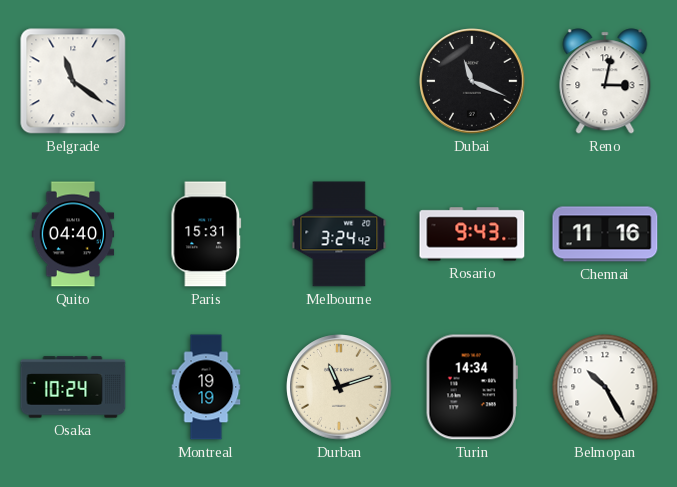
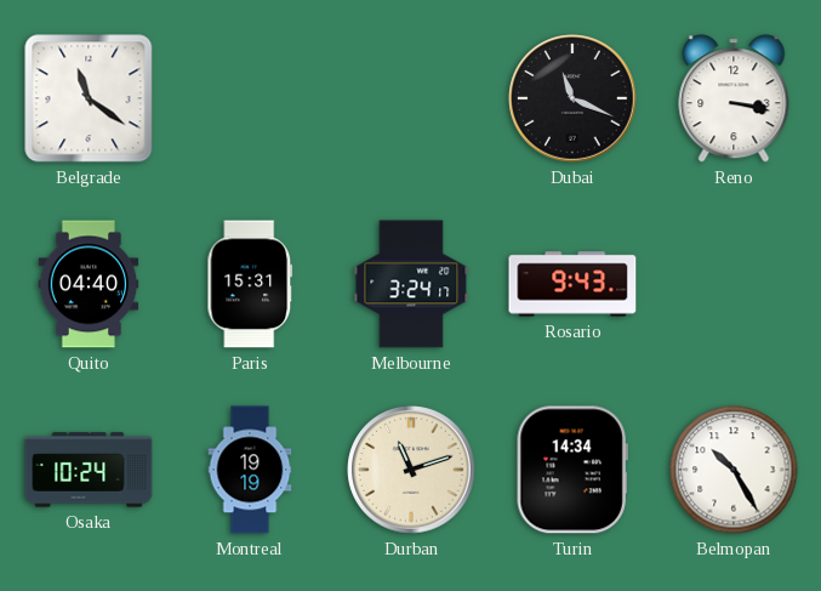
Reno: 3:02 -> 3:17 (734, 98)
Melbourne: 3:24:42 -> 3:24:17 (411, 284)
Chennai: 11:16 -> none (605, 234)
